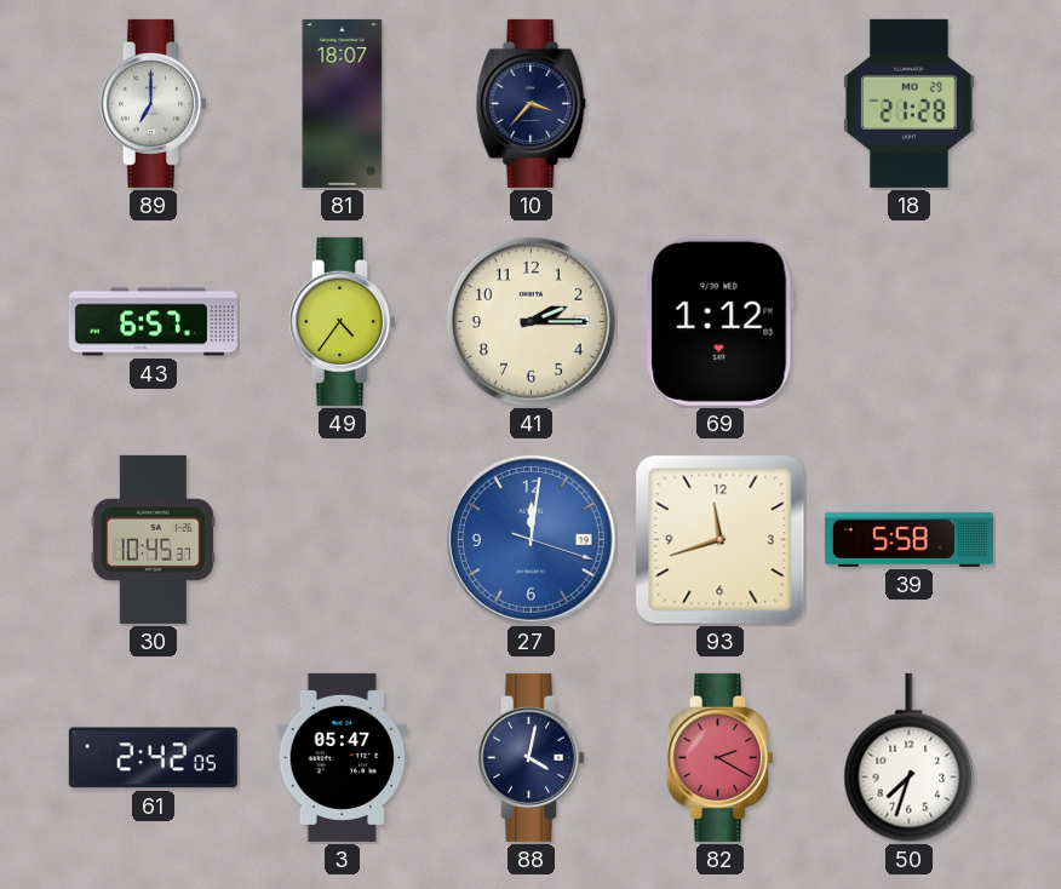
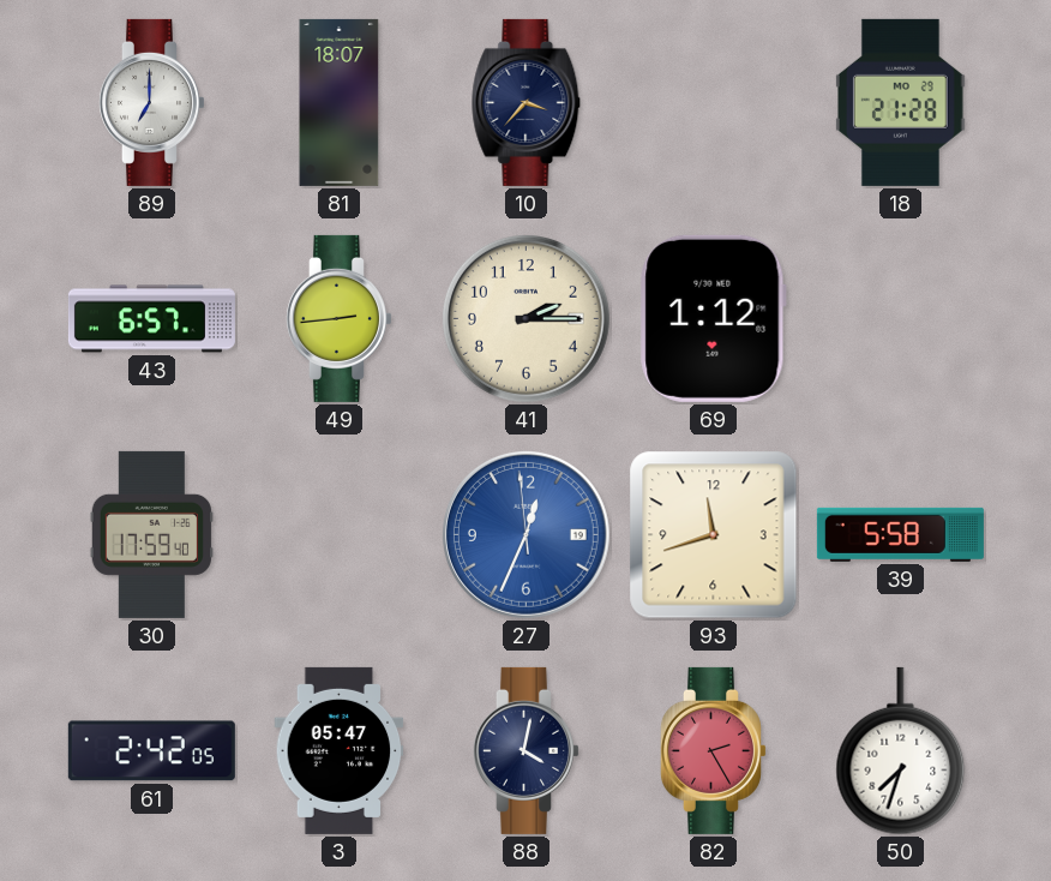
49: 4:36 -> 2:44 (338, 318)
30: 10:45 -> 17:59 (151, 534)
27: 12:01 -> 12:33 (525, 534)
82: 2:20 -> 2:25 (713, 750)
